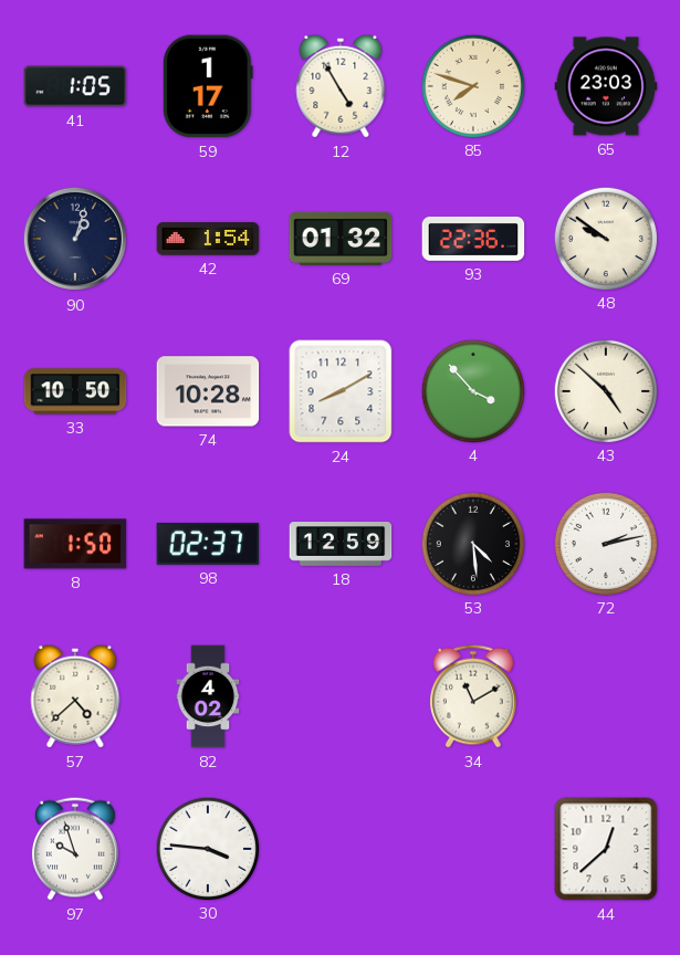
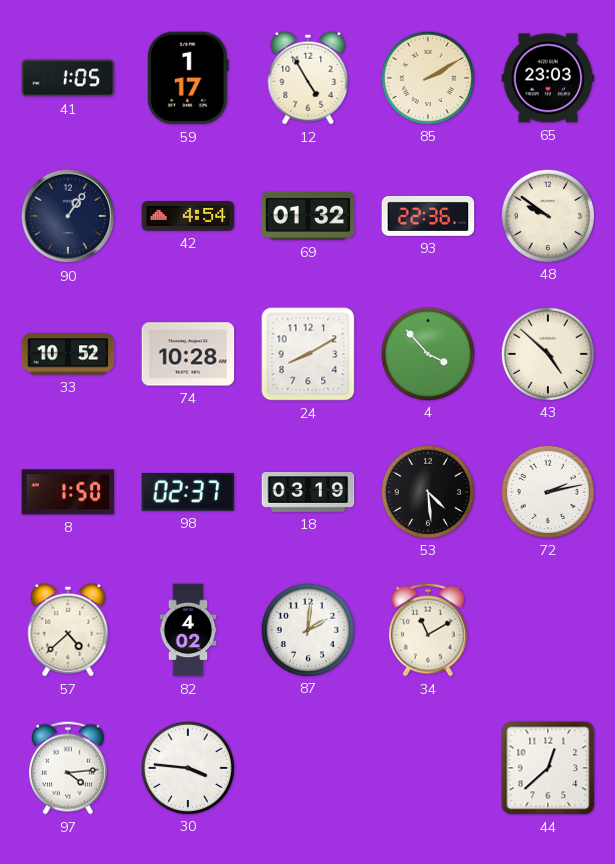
85: 7:48 -> 2:10 (427, 77)
90: 1:03 -> 1:06 (68, 216)
42: 1:54 -> 4:54 (188, 216)
33: 10:50 -> 10:52 (68, 354)
18: 12:59 -> 03:19 (308, 493)
87: none -> 2:01 (307, 629)
97: 9:57 -> 4:14 (68, 768)
